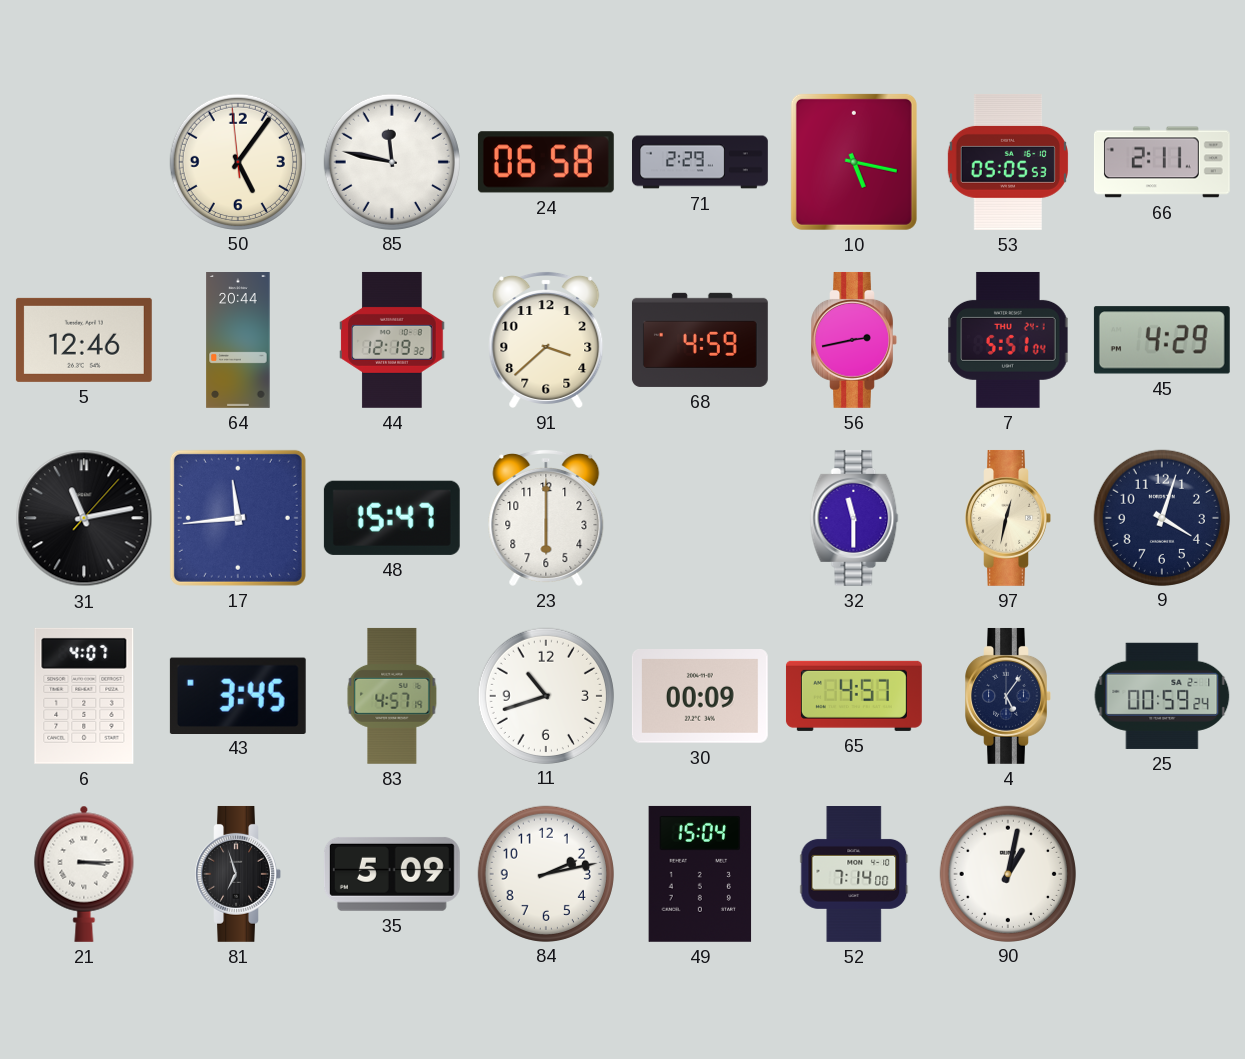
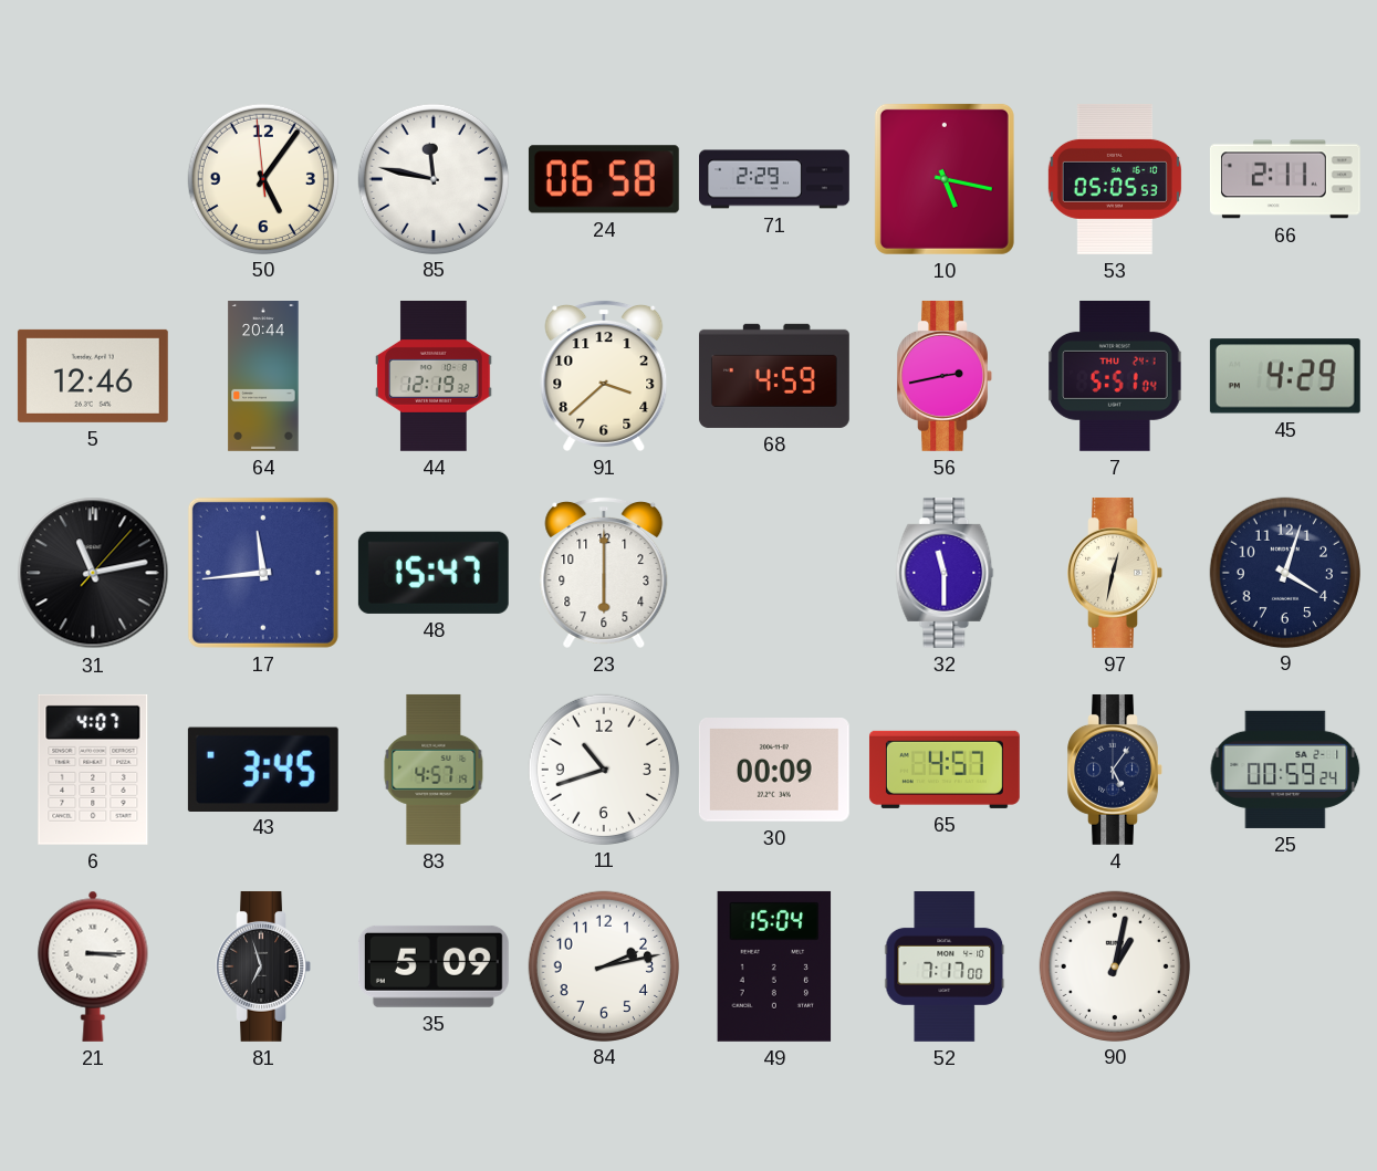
52: 7:14 -> 7:17 (945, 968)
